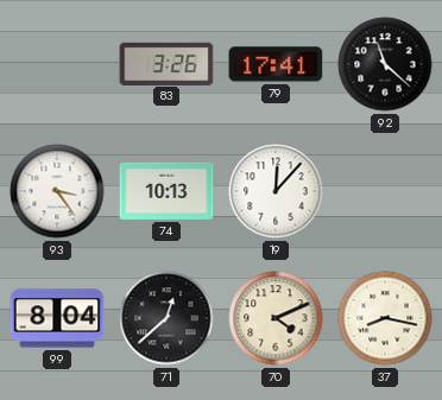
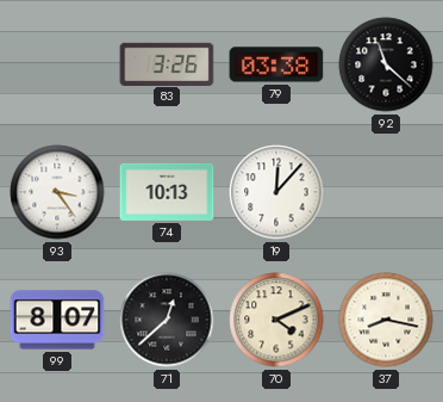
79: 17:41 -> 03:38 (276, 64)
99: 8:04 -> 8:07 (57, 320)
